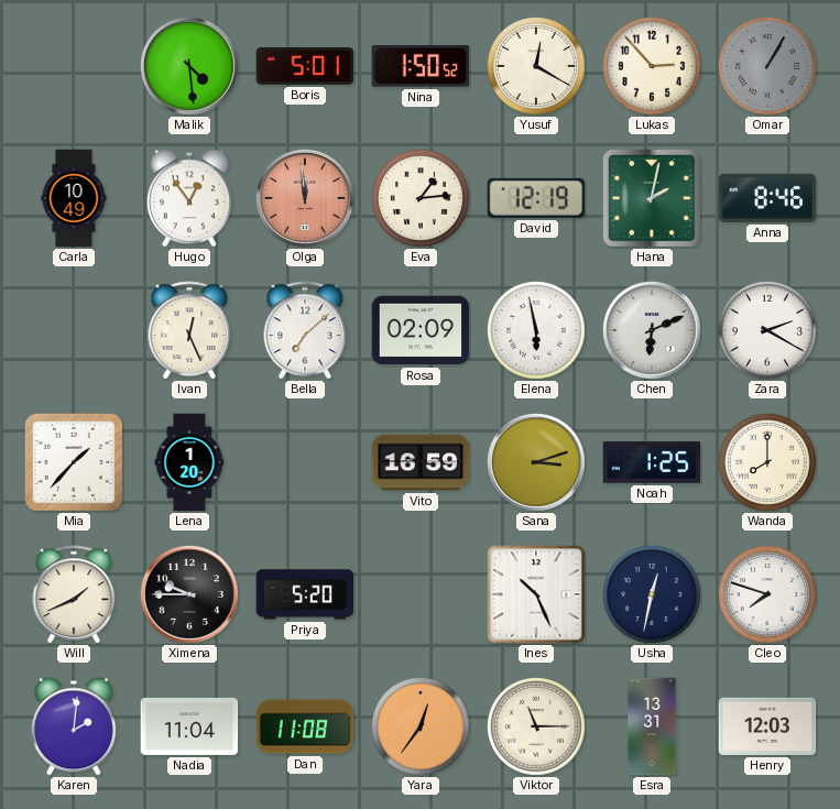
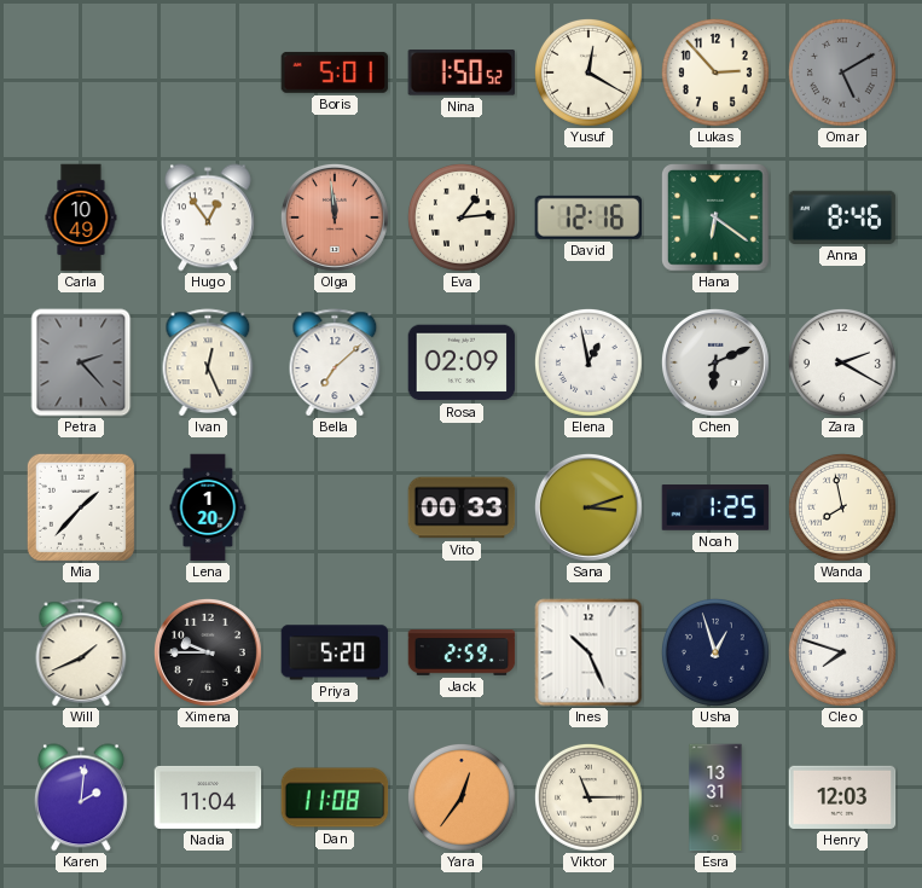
Malik: 4:29 -> none (189, 66)
Omar: 1:05 -> 5:10 (842, 72)
David: 12:19 -> 12:16 (588, 217)
Hana: 2:02 -> 6:21 (717, 219)
Petra: none -> 2:23 (81, 362)
Elena: 5:58 -> 12:58 (588, 362)
Vito: 16:59 -> 00:33 (462, 507)
Wanda: 8:00 -> 7:58 (842, 507)
Jack: none -> 2:59 (462, 652)
Usha: 12:32 -> 12:57 (715, 652)
